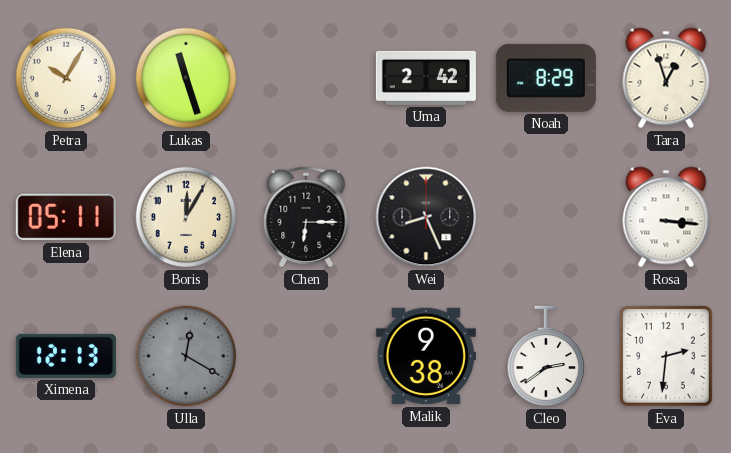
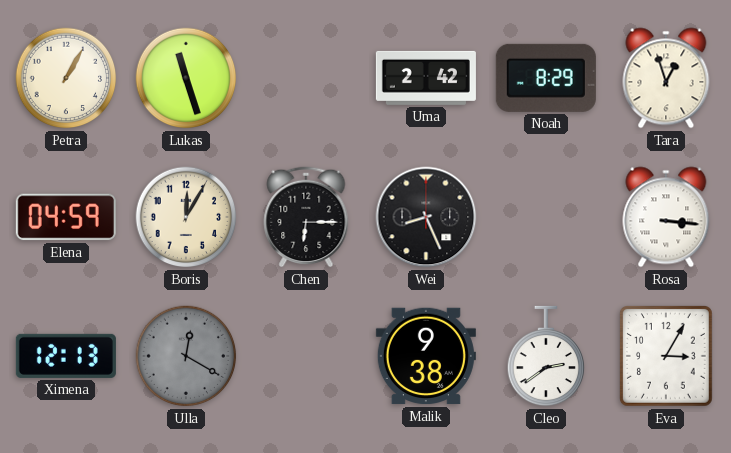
Petra: 10:05 -> 1:05 (66, 78)
Elena: 05:11 -> 04:59 (66, 217)
Eva: 2:31 -> 3:05 (666, 357)
